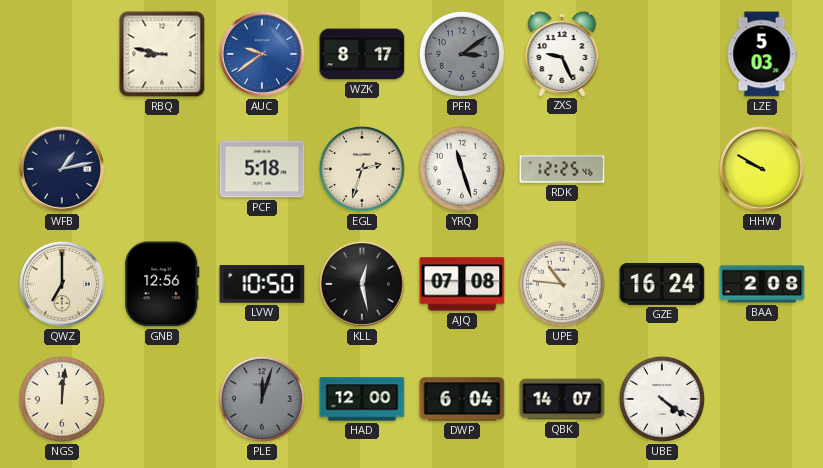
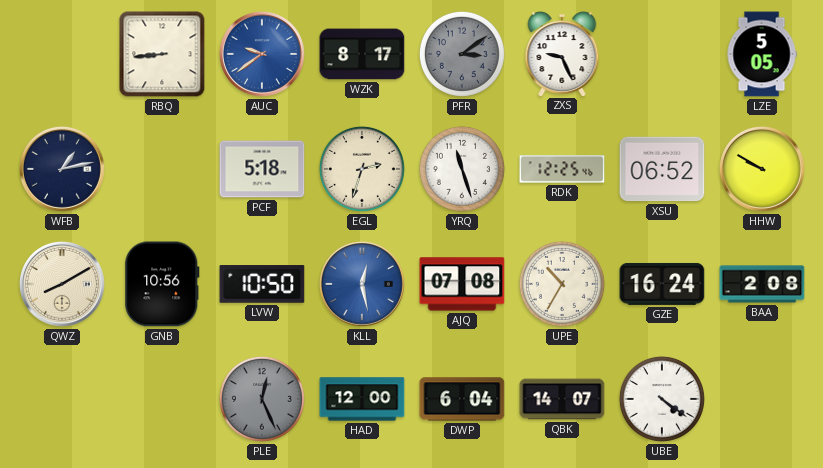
RBQ: 8:47 -> 8:44 (162, 54)
LZE: 5:03 -> 5:05 (762, 54)
XSU: none -> 06:52 (662, 169)
QWZ: 7:00 -> 8:10 (62, 284)
GNB: 12:56 -> 10:56 (162, 284)
KLL dial: black -> blue (362, 284)
UPE: 10:46 -> 10:35 (562, 284)
NGS: 12:01 -> none (62, 399)
PLE: 12:03 -> 12:26 (262, 399)
